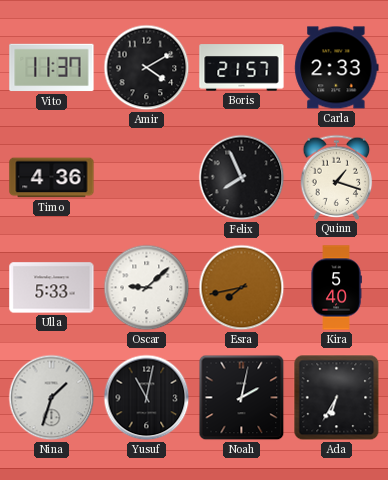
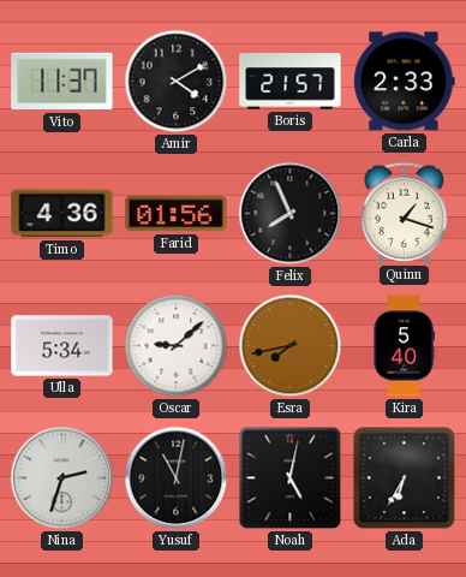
Farid: none -> 01:56 (177, 214)
Ulla: 5:33 -> 5:34 (62, 346)
Nina: 1:33 -> 2:33 (62, 478)
Noah: 2:02 -> 5:02 (291, 478)
